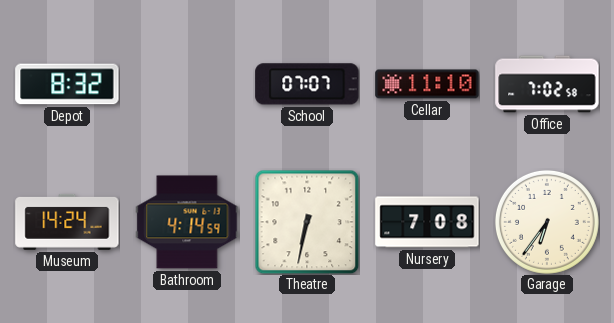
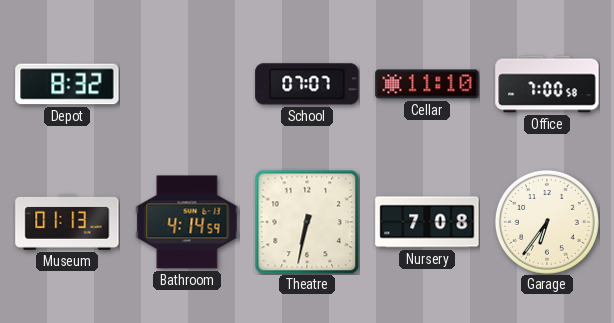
Office: 7:02 -> 7:00 (547, 84)
Museum: 14:24 -> 01:13 (67, 222)
